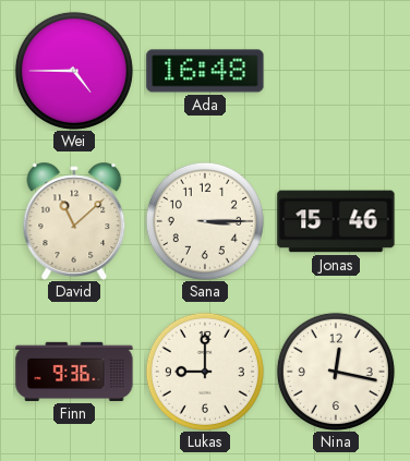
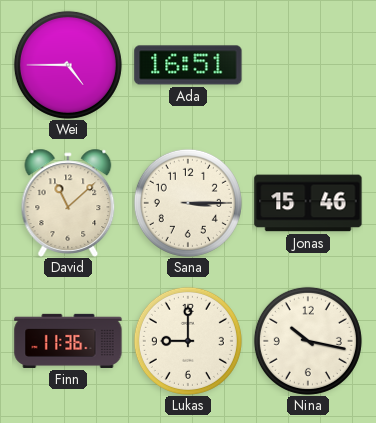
Ada: 16:48 -> 16:51 (188, 65)
Finn: 9:36 -> 11:36 (68, 341)
Nina: 12:17 -> 10:17 (308, 341)
